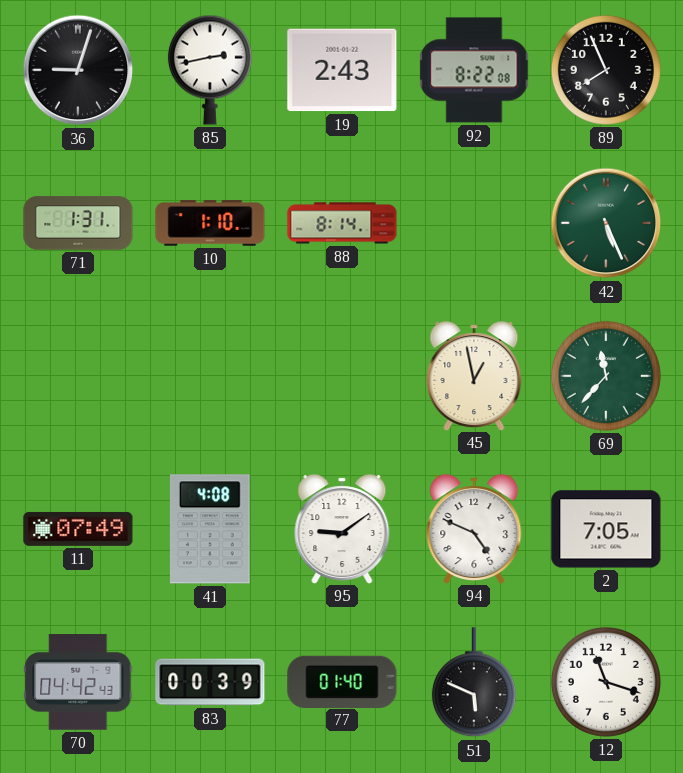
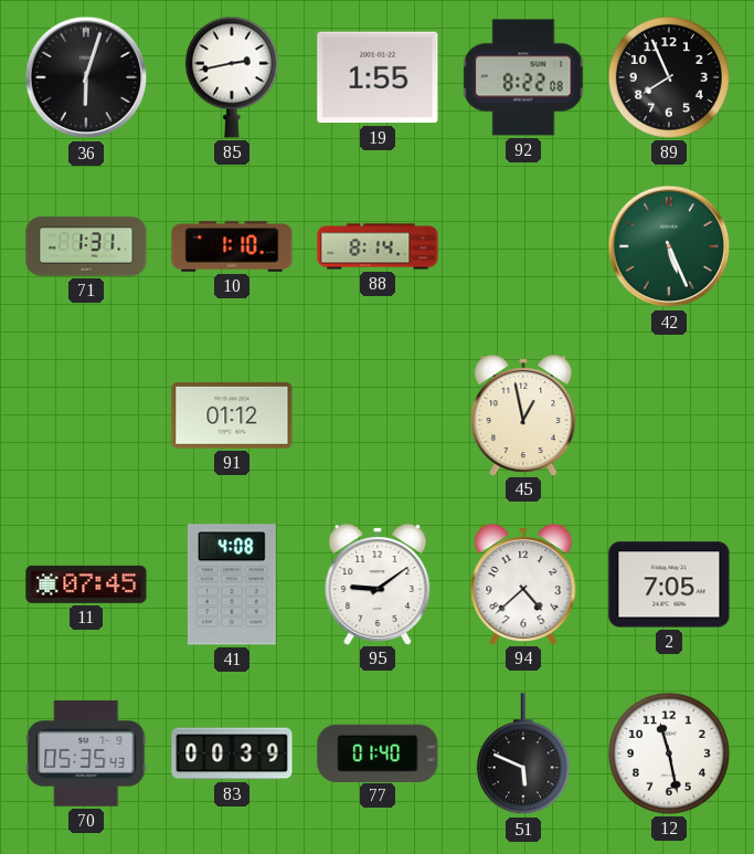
36: 9:03 -> 6:03 (86, 77)
19: 2:43 -> 1:55 (378, 77)
91: none -> 01:12 (232, 417)
69: 11:37 -> none (606, 376)
11: 07:49 -> 07:45 (86, 584)
94: 4:49 -> 4:38 (523, 584)
70: 04:42 -> 05:35 (86, 753)
12: 11:18 -> 11:28 (669, 753)
